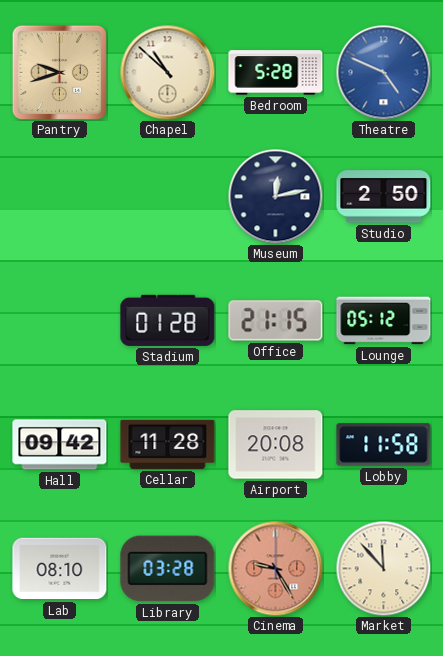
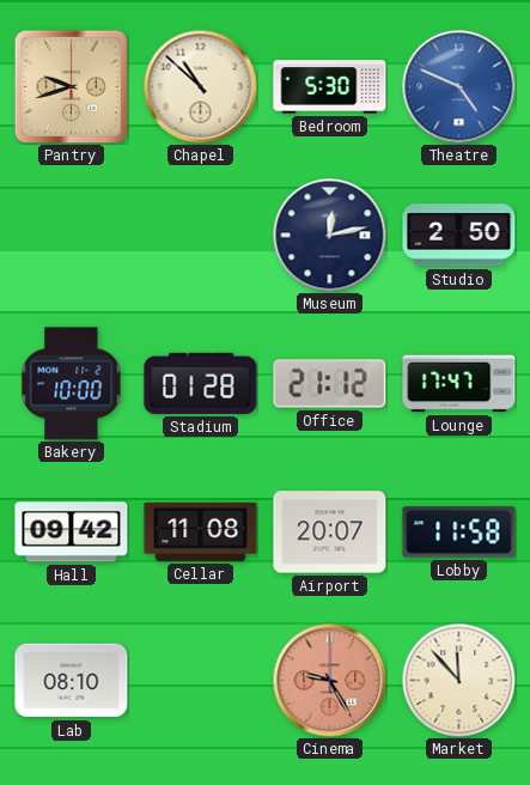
Bedroom: 5:28 -> 5:30 (330, 87)
Bakery: none -> 10:00 (72, 384)
Office: 21:15 -> 21:12 (330, 384)
Lounge: 05:12 -> 17:47 (459, 384)
Cellar: 11:28 -> 11:08 (201, 531)
Airport: 20:08 -> 20:07 (330, 533)
Library: 03:28 -> none (168, 569)
